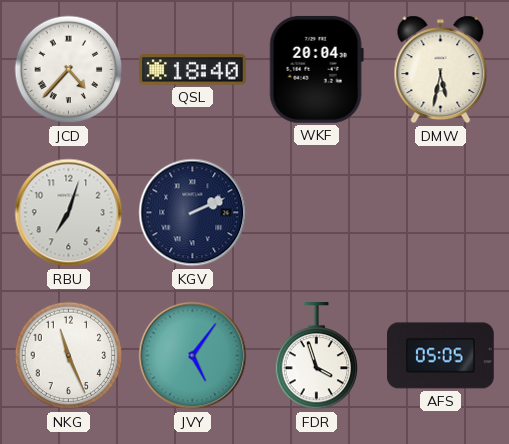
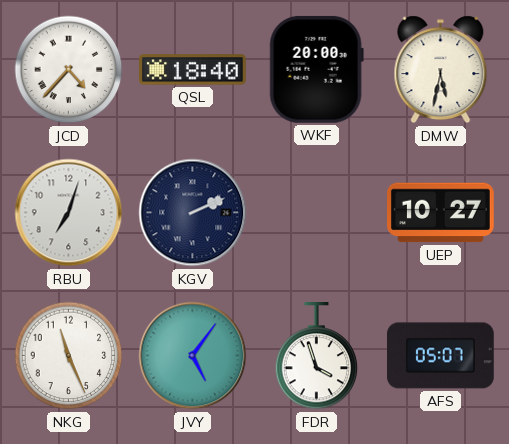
WKF: 20:04 -> 20:00 (316, 69)
UEP: none -> 10:27 (441, 213)
AFS: 05:05 -> 05:07 (441, 356)
